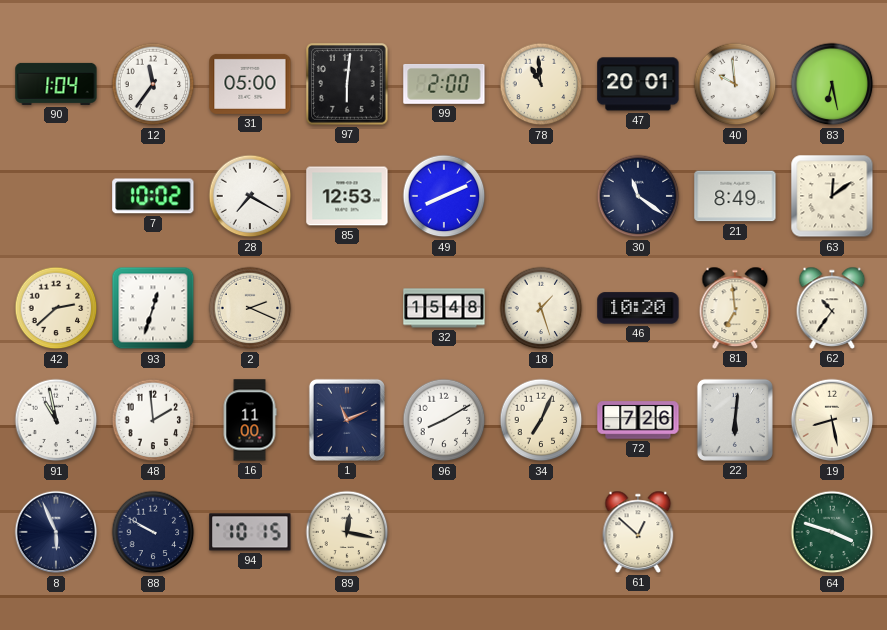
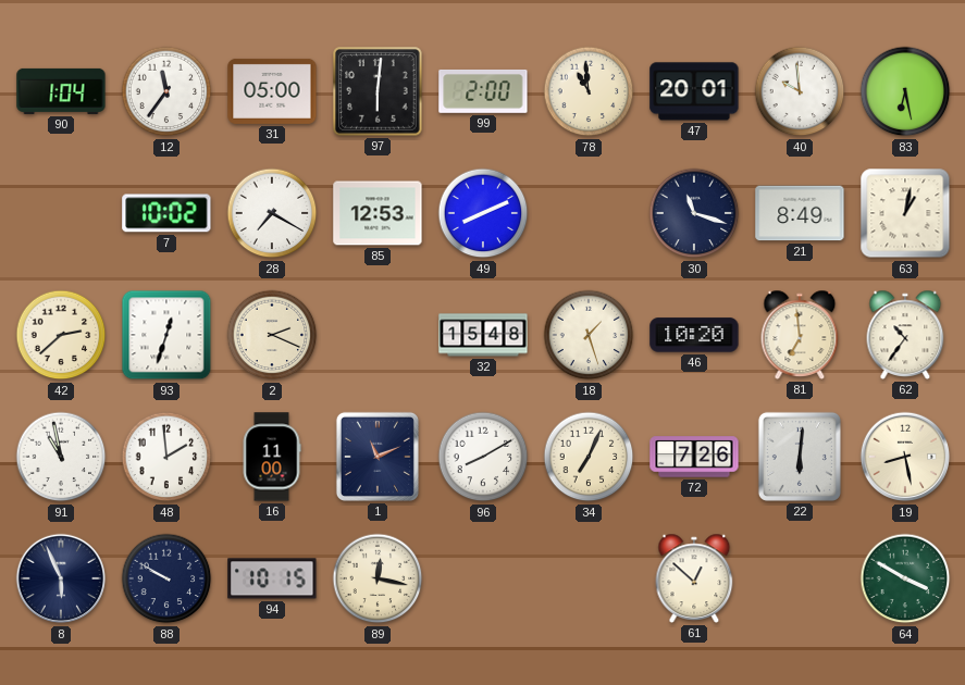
30: 11:21 -> 11:18 (694, 213)
63: 12:09 -> 1:02 (905, 213)
64: 3:48 -> 3:50 (905, 578)
